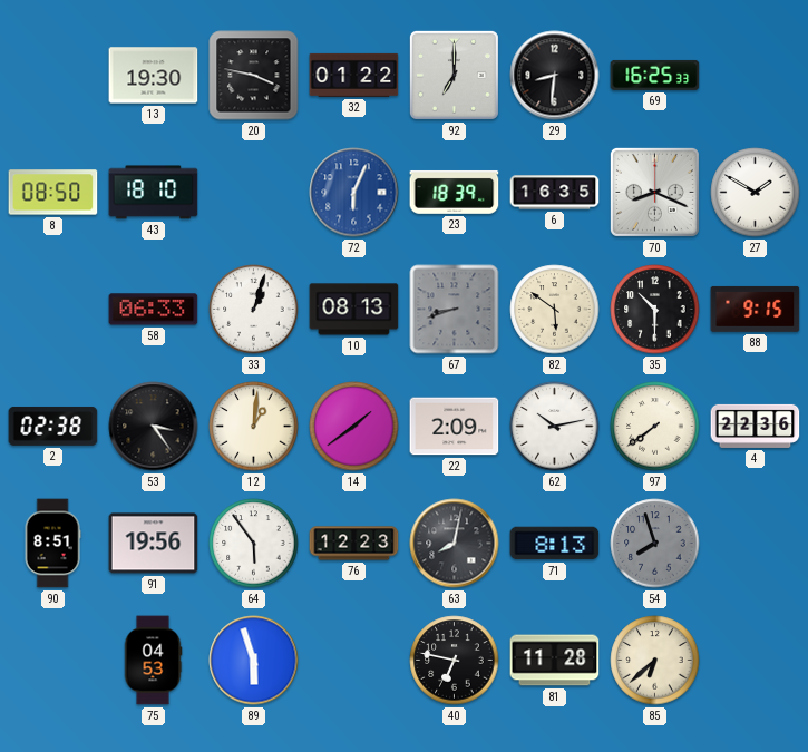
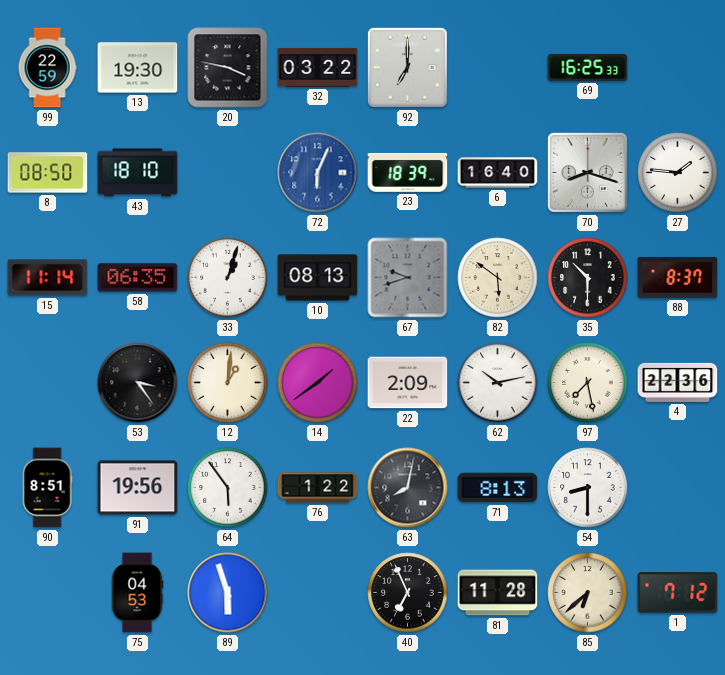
99: none -> 22:59 (47, 68)
32: 01:22 -> 03:22 (318, 67)
29: 8:31 -> none (555, 76)
6: 16:35 -> 16:40 (498, 173)
70: 8:19 -> 8:18 (587, 172)
27: 1:50 -> 1:46 (678, 173)
15: none -> 11:14 (48, 278)
58: 06:33 -> 06:35 (138, 278)
67: 8:42 -> 9:42 (408, 278)
88: 9:15 -> 8:37 (678, 277)
2: 02:38 -> none (53, 426)
97: 7:39 -> 7:28 (588, 383)
76: 12:23 -> 1:22 (318, 488)
54: 7:57 -> 8:30 (588, 488)
54 dial: grey -> white (588, 488)
40: 6:47 -> 6:56 (408, 593)
1: none -> 7:12 (678, 593)
